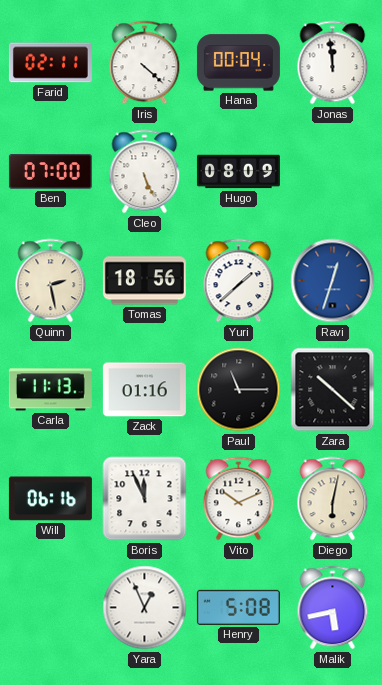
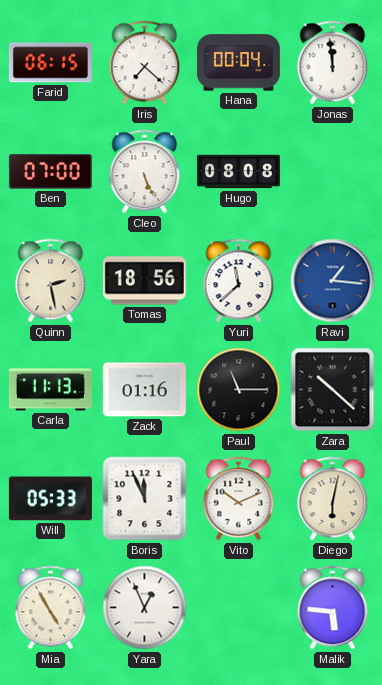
Farid: 02:11 -> 06:15 (50, 63)
Iris: 4:22 -> 7:22 (145, 63)
Hugo: 08:09 -> 08:08 (238, 172)
Yuri: 1:38 -> 11:38 (239, 281)
Ravi: 12:33 -> 1:16 (333, 281)
Will: 06:16 -> 05:33 (50, 499)
Mia: none -> 4:55 (51, 608)
Henry: 5:08 -> none (238, 607)
Malik: 5:43 -> 5:46 (333, 608)
